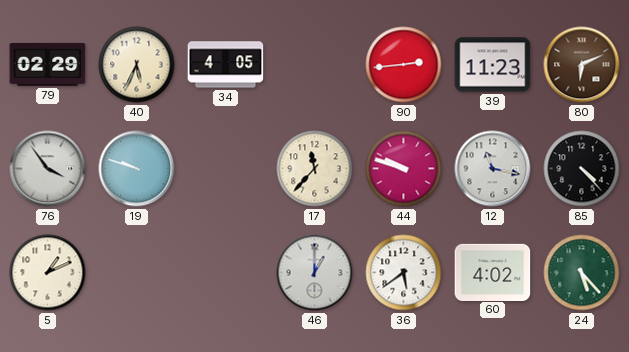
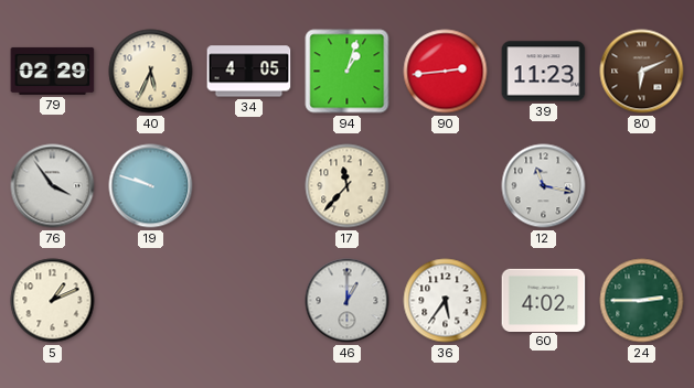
94: none -> 1:03 (348, 72)
44: 9:48 -> none (404, 169)
85: 4:23 -> none (582, 169)
36: 5:39 -> 5:36 (446, 301)
24: 5:23 -> 2:45 (642, 301)
